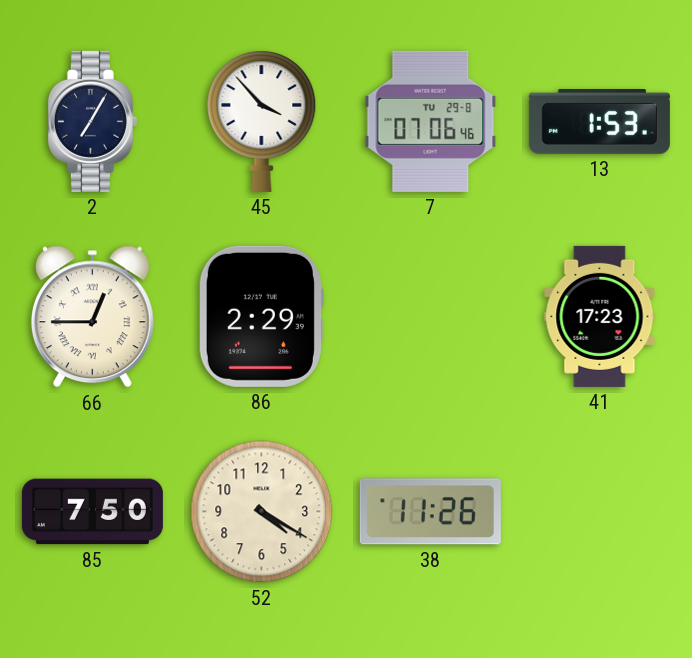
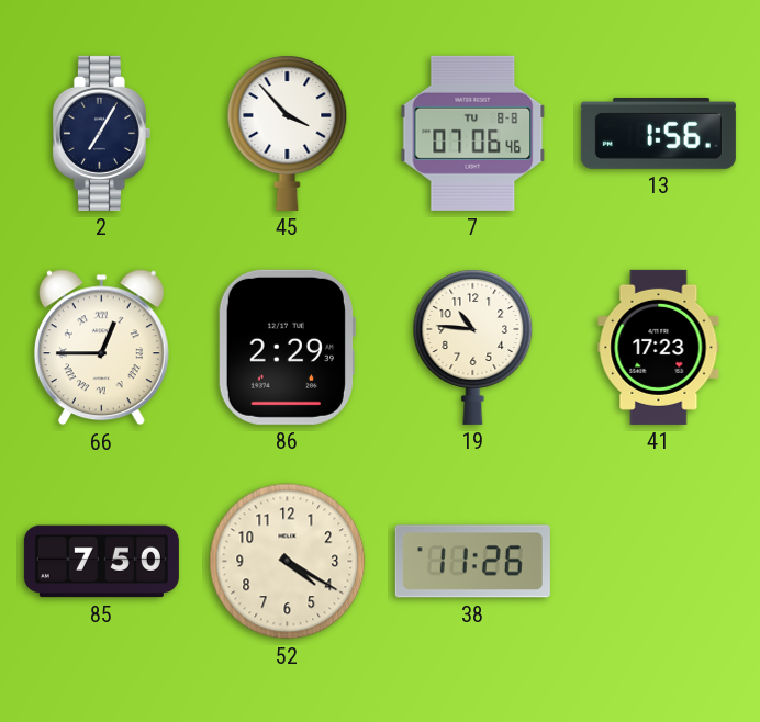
7 date: TU 29-8 -> TU 8-8 (473, 133)
13: 1:53 -> 1:56 (658, 133)
19: none -> 10:46 (473, 347)
